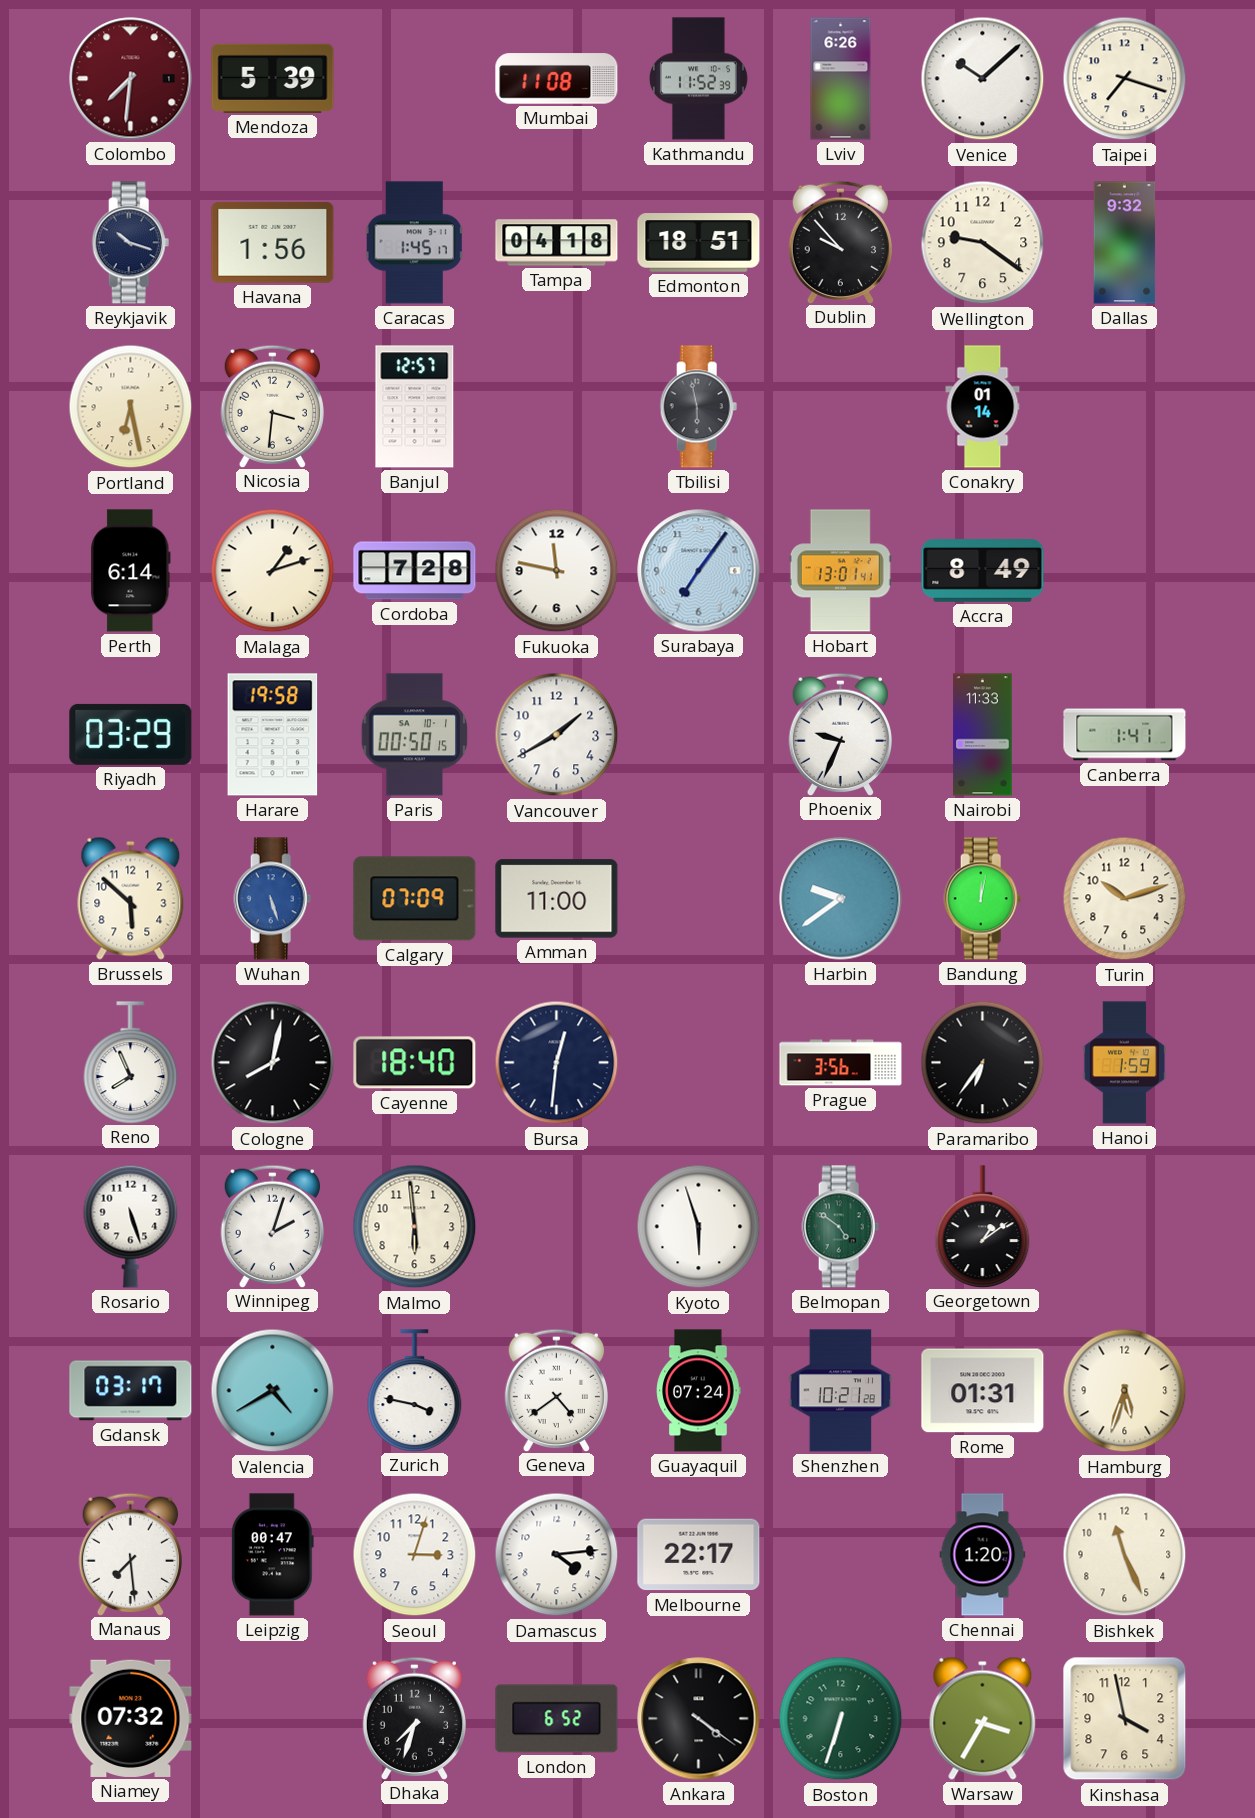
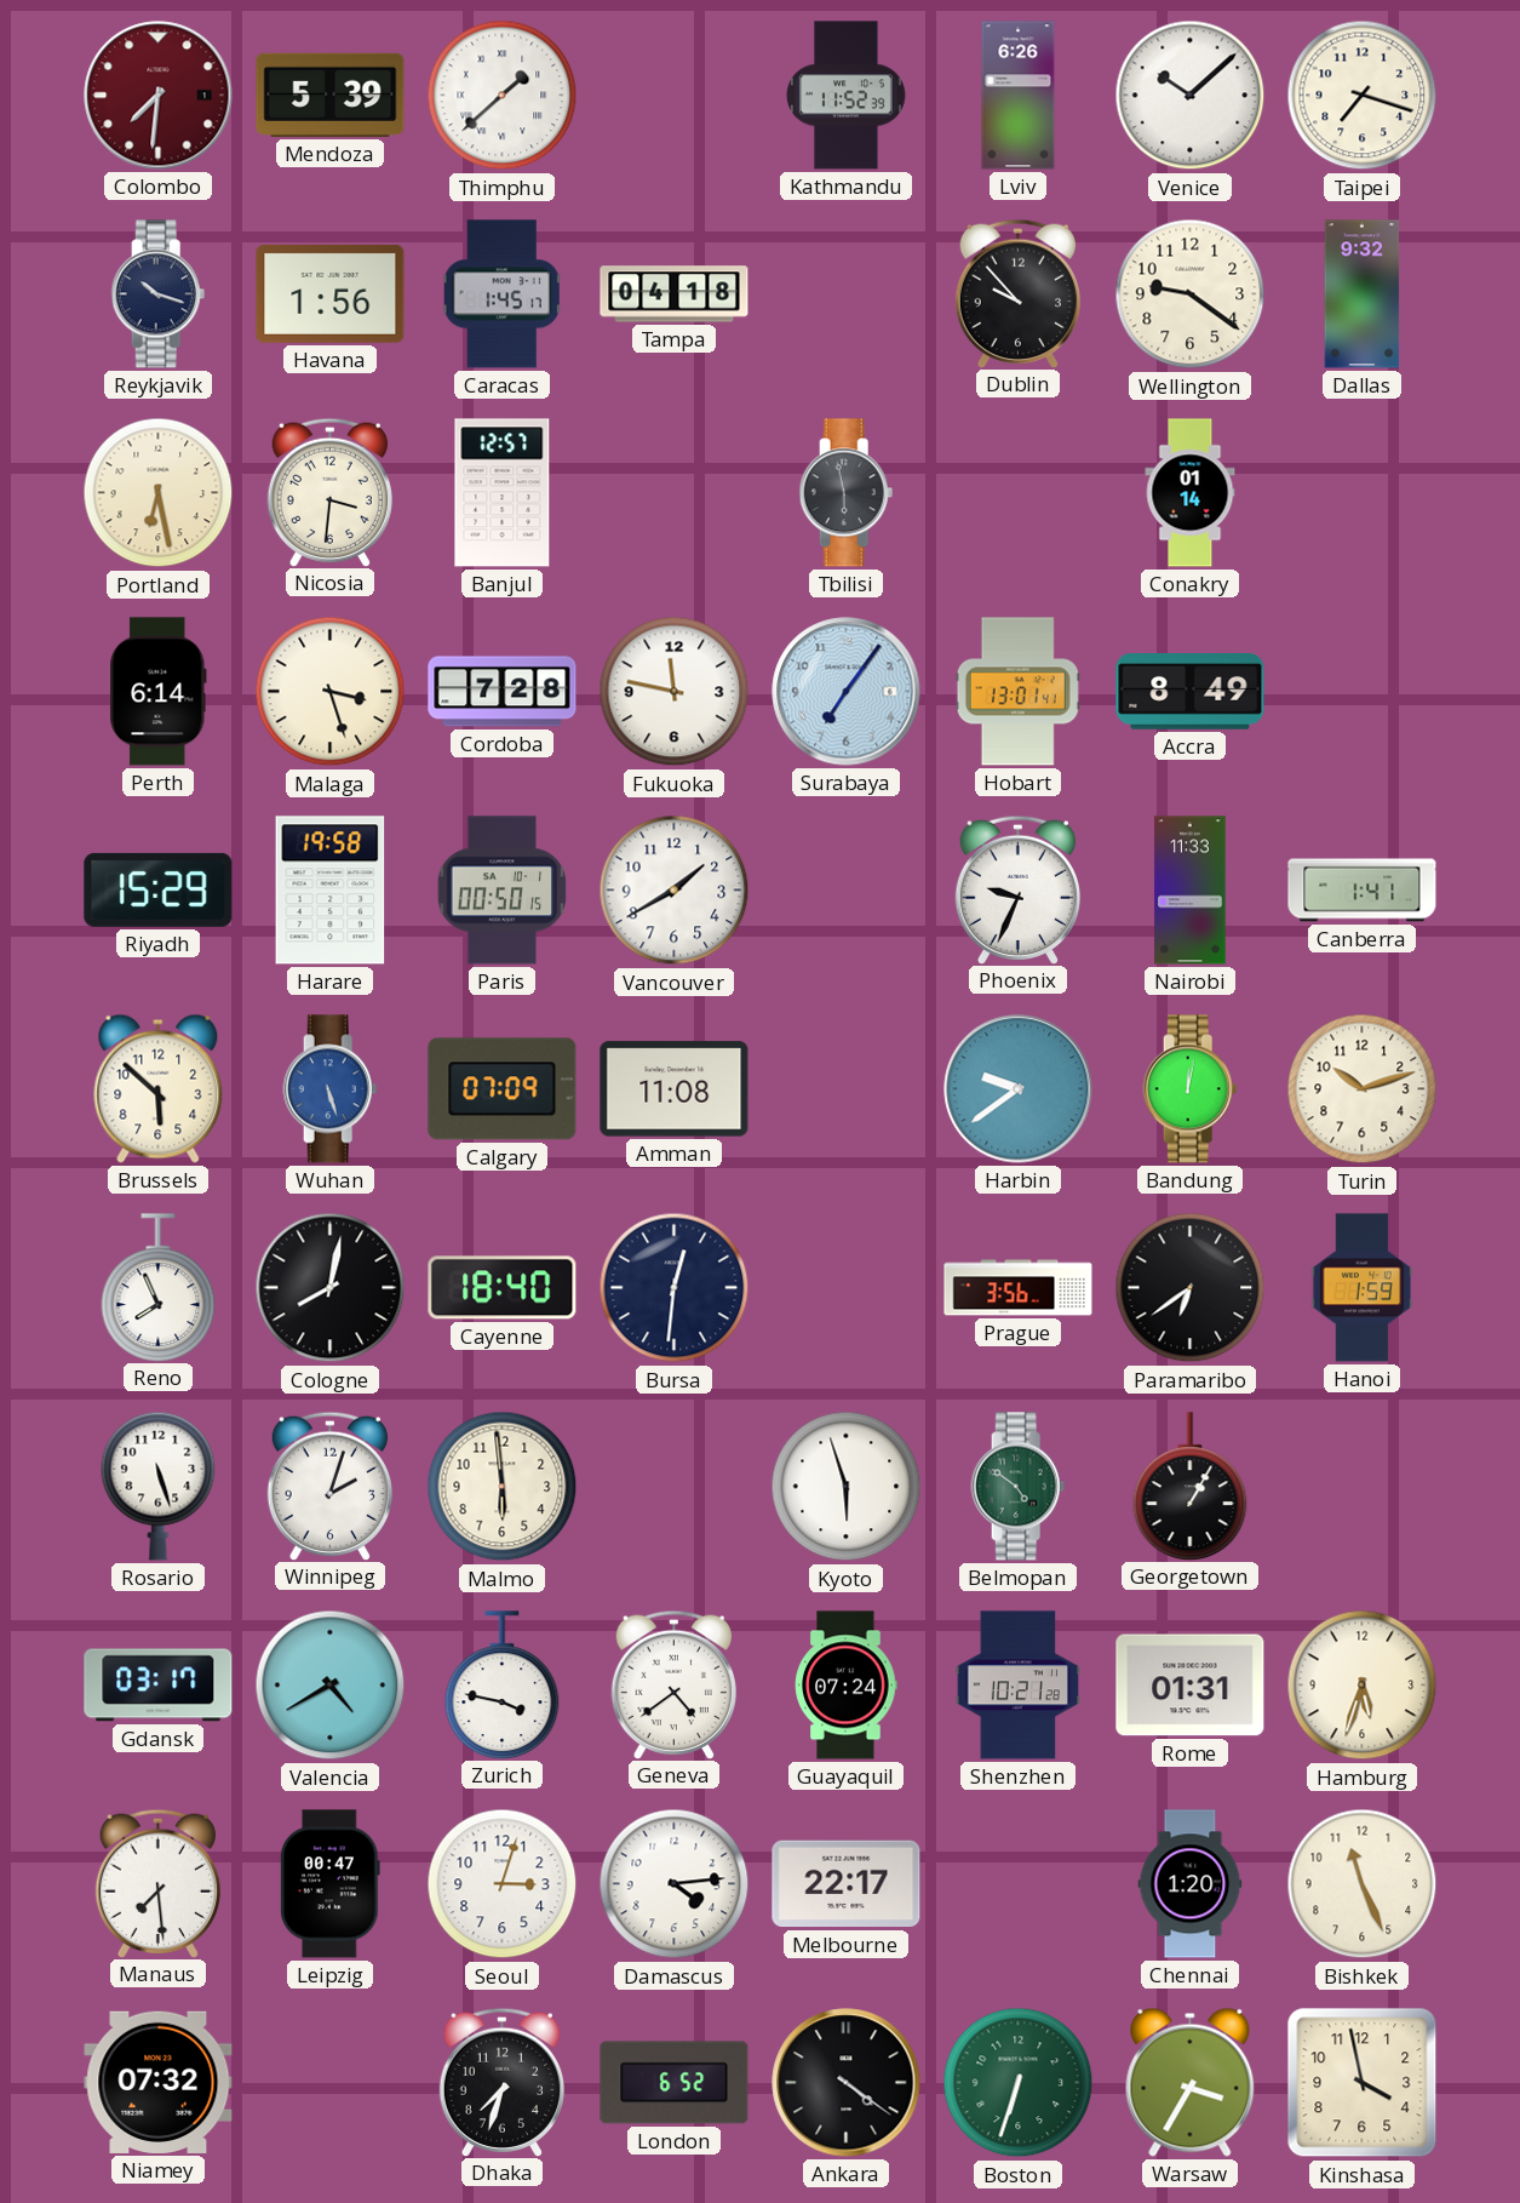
Thimphu: none -> 1:38 (503, 96)
Mumbai: 11:08 -> none (557, 79)
Edmonton: 18:51 -> none (699, 243)
Malaga: 1:12 -> 3:27 (331, 692)
Riyadh: 03:29 -> 15:29 (159, 889)
Amman: 11:00 -> 11:08 (675, 1089)
Paramaribo: 6:36 -> 6:39 (1191, 1288)
Georgetown: 1:09 -> 1:05 (1191, 1486)
